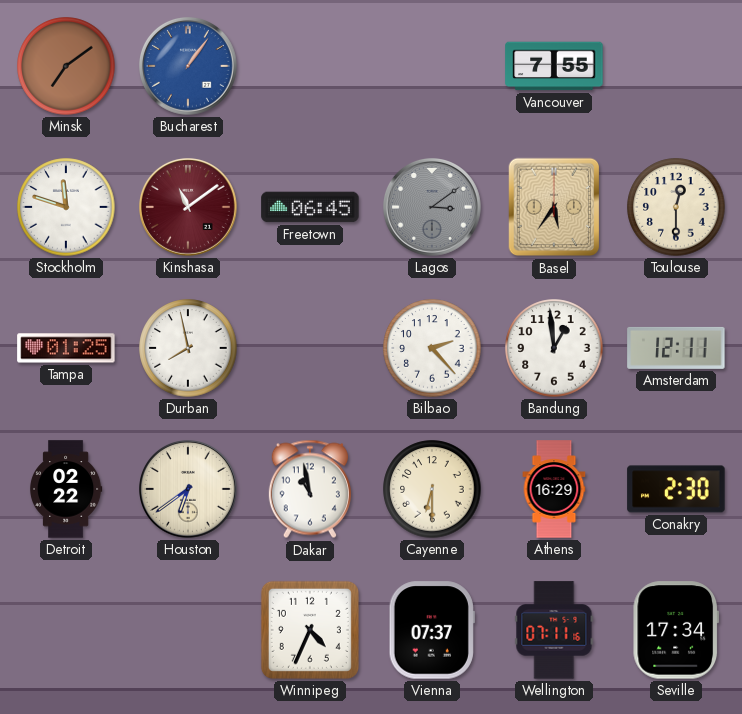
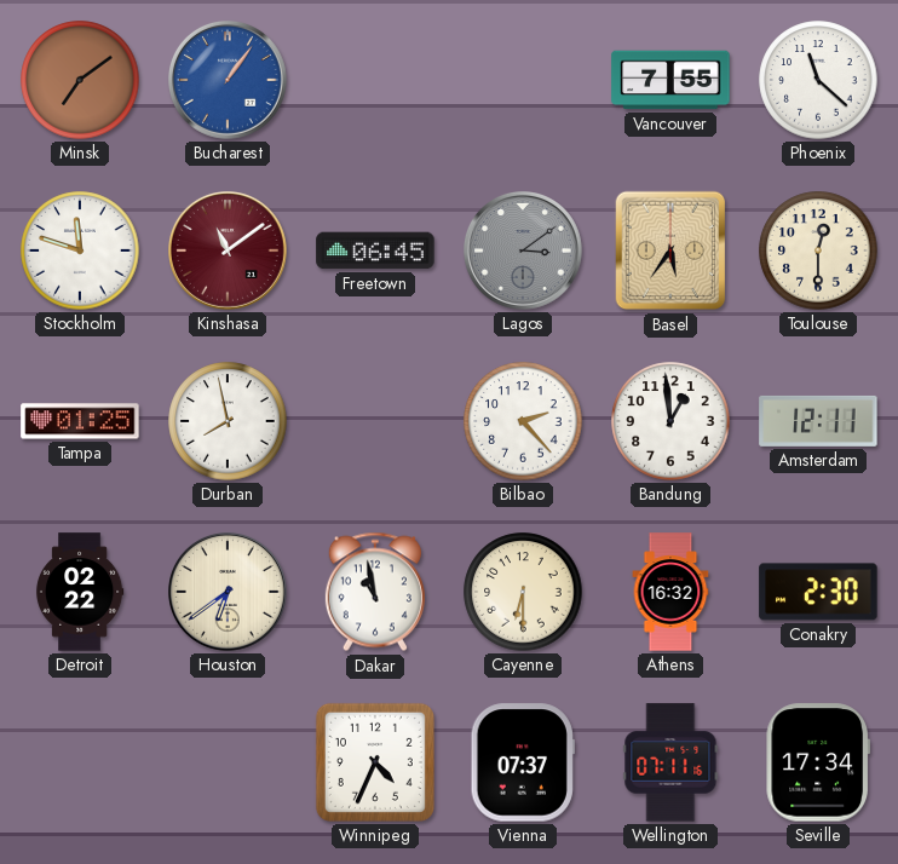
Phoenix: none -> 11:22 (818, 80)
Athens: 16:29 -> 16:32 (670, 592)
